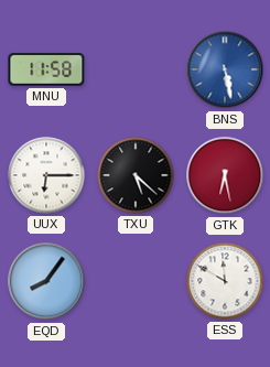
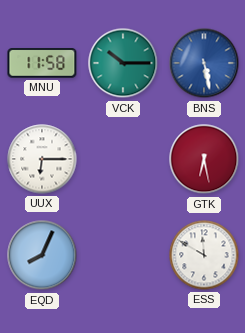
VCK: none -> 10:15 (123, 63)
TXU: 5:22 -> none (136, 175)
EQD: 8:06 -> 8:04 (42, 255)
